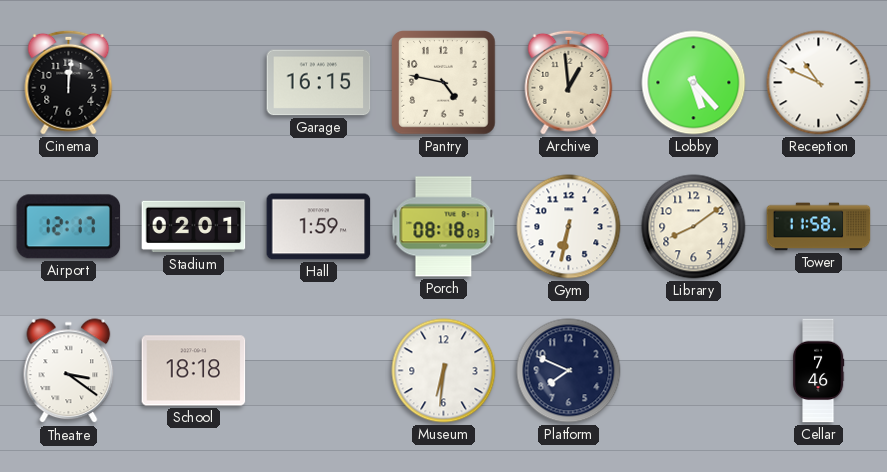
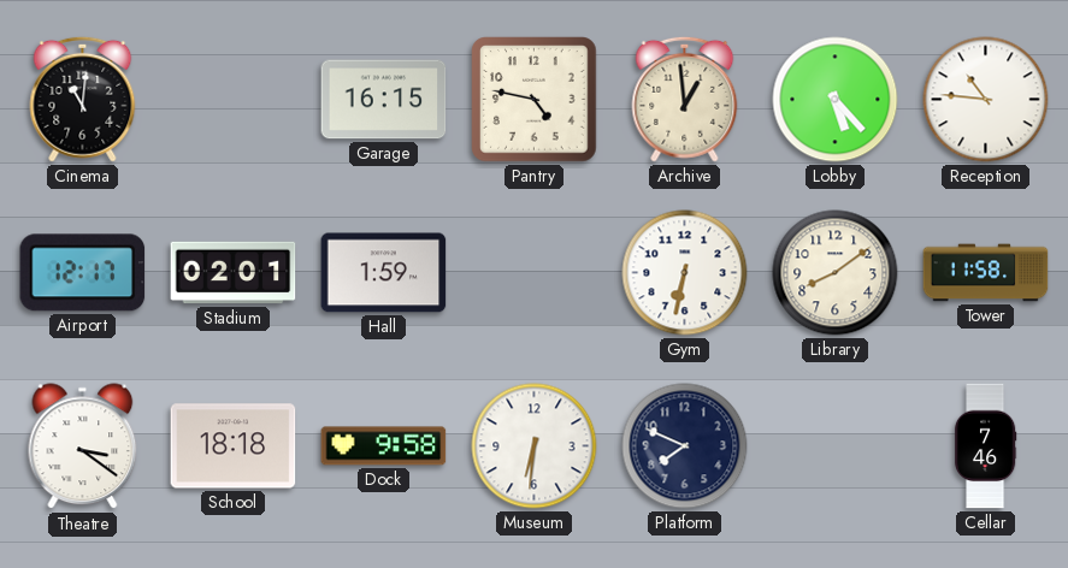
Cinema: 12:01 -> 11:01 (83, 99)
Reception: 10:49 -> 10:46 (986, 100)
Porch: 08:18 -> none (444, 227)
Dock: none -> 9:58 (384, 446)
